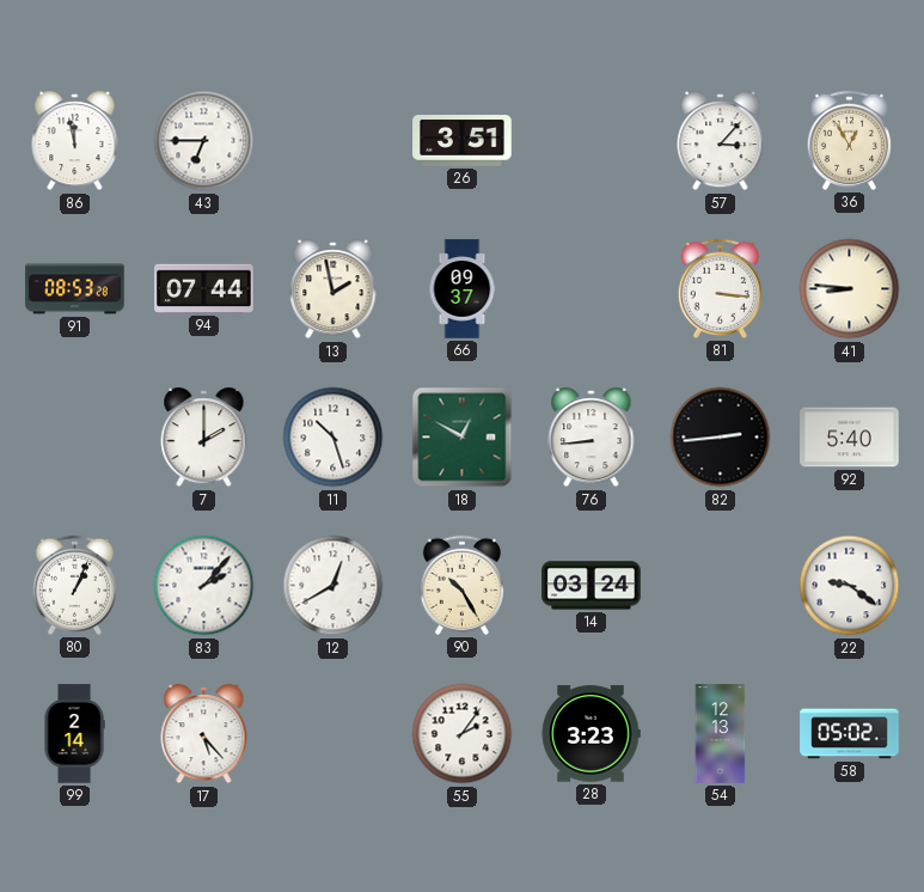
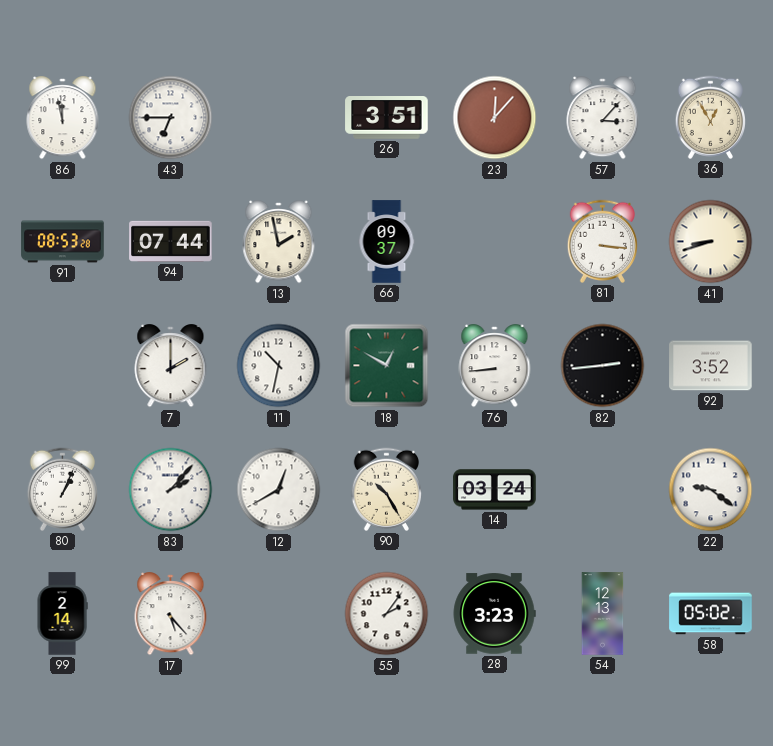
23: none -> 12:07 (495, 118)
41: 8:46 -> 8:42 (711, 242)
11: 10:27 -> 10:32 (279, 366)
92: 5:40 -> 3:52 (711, 366)
